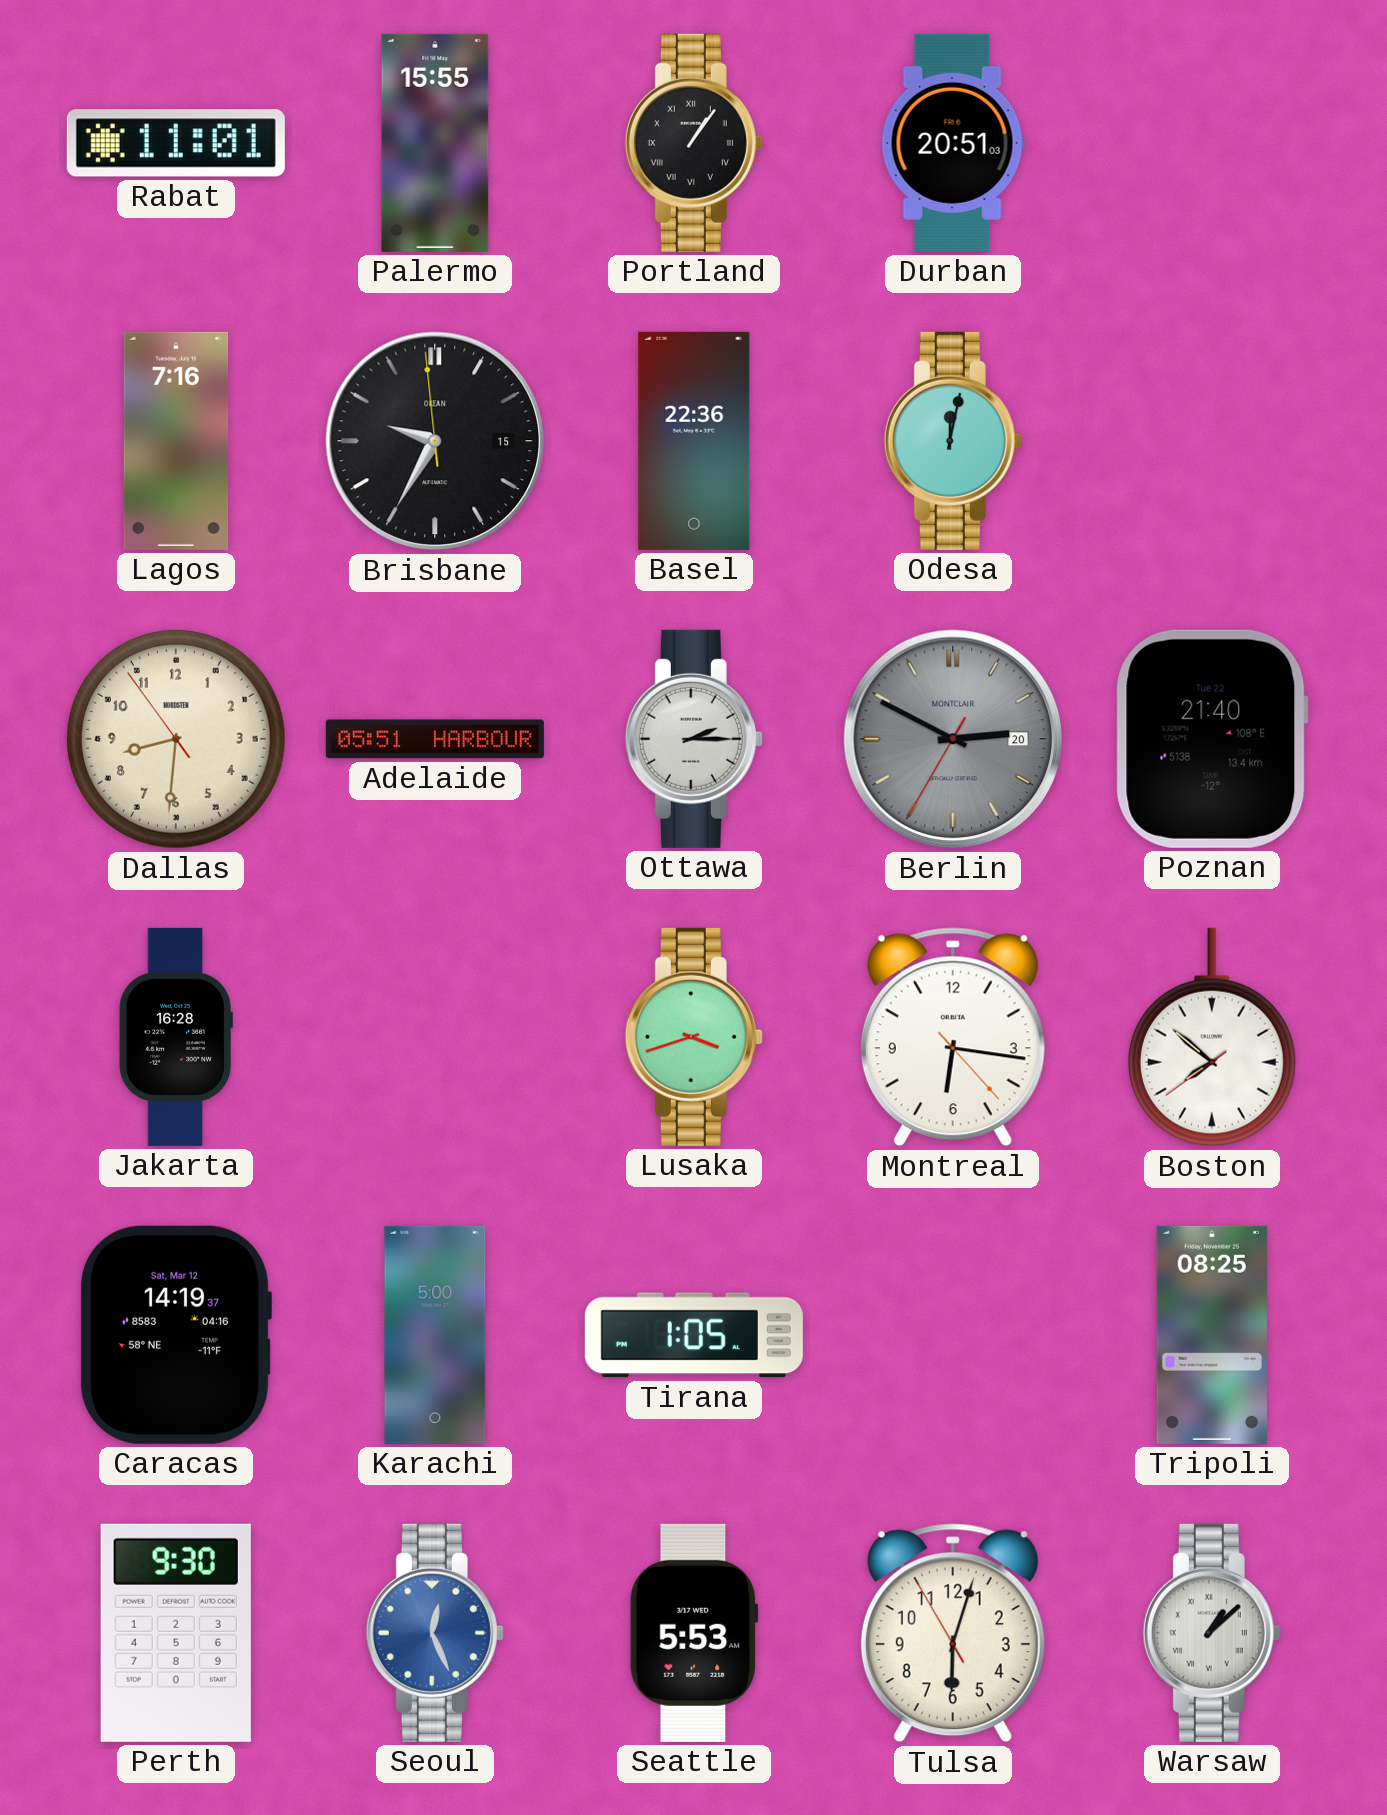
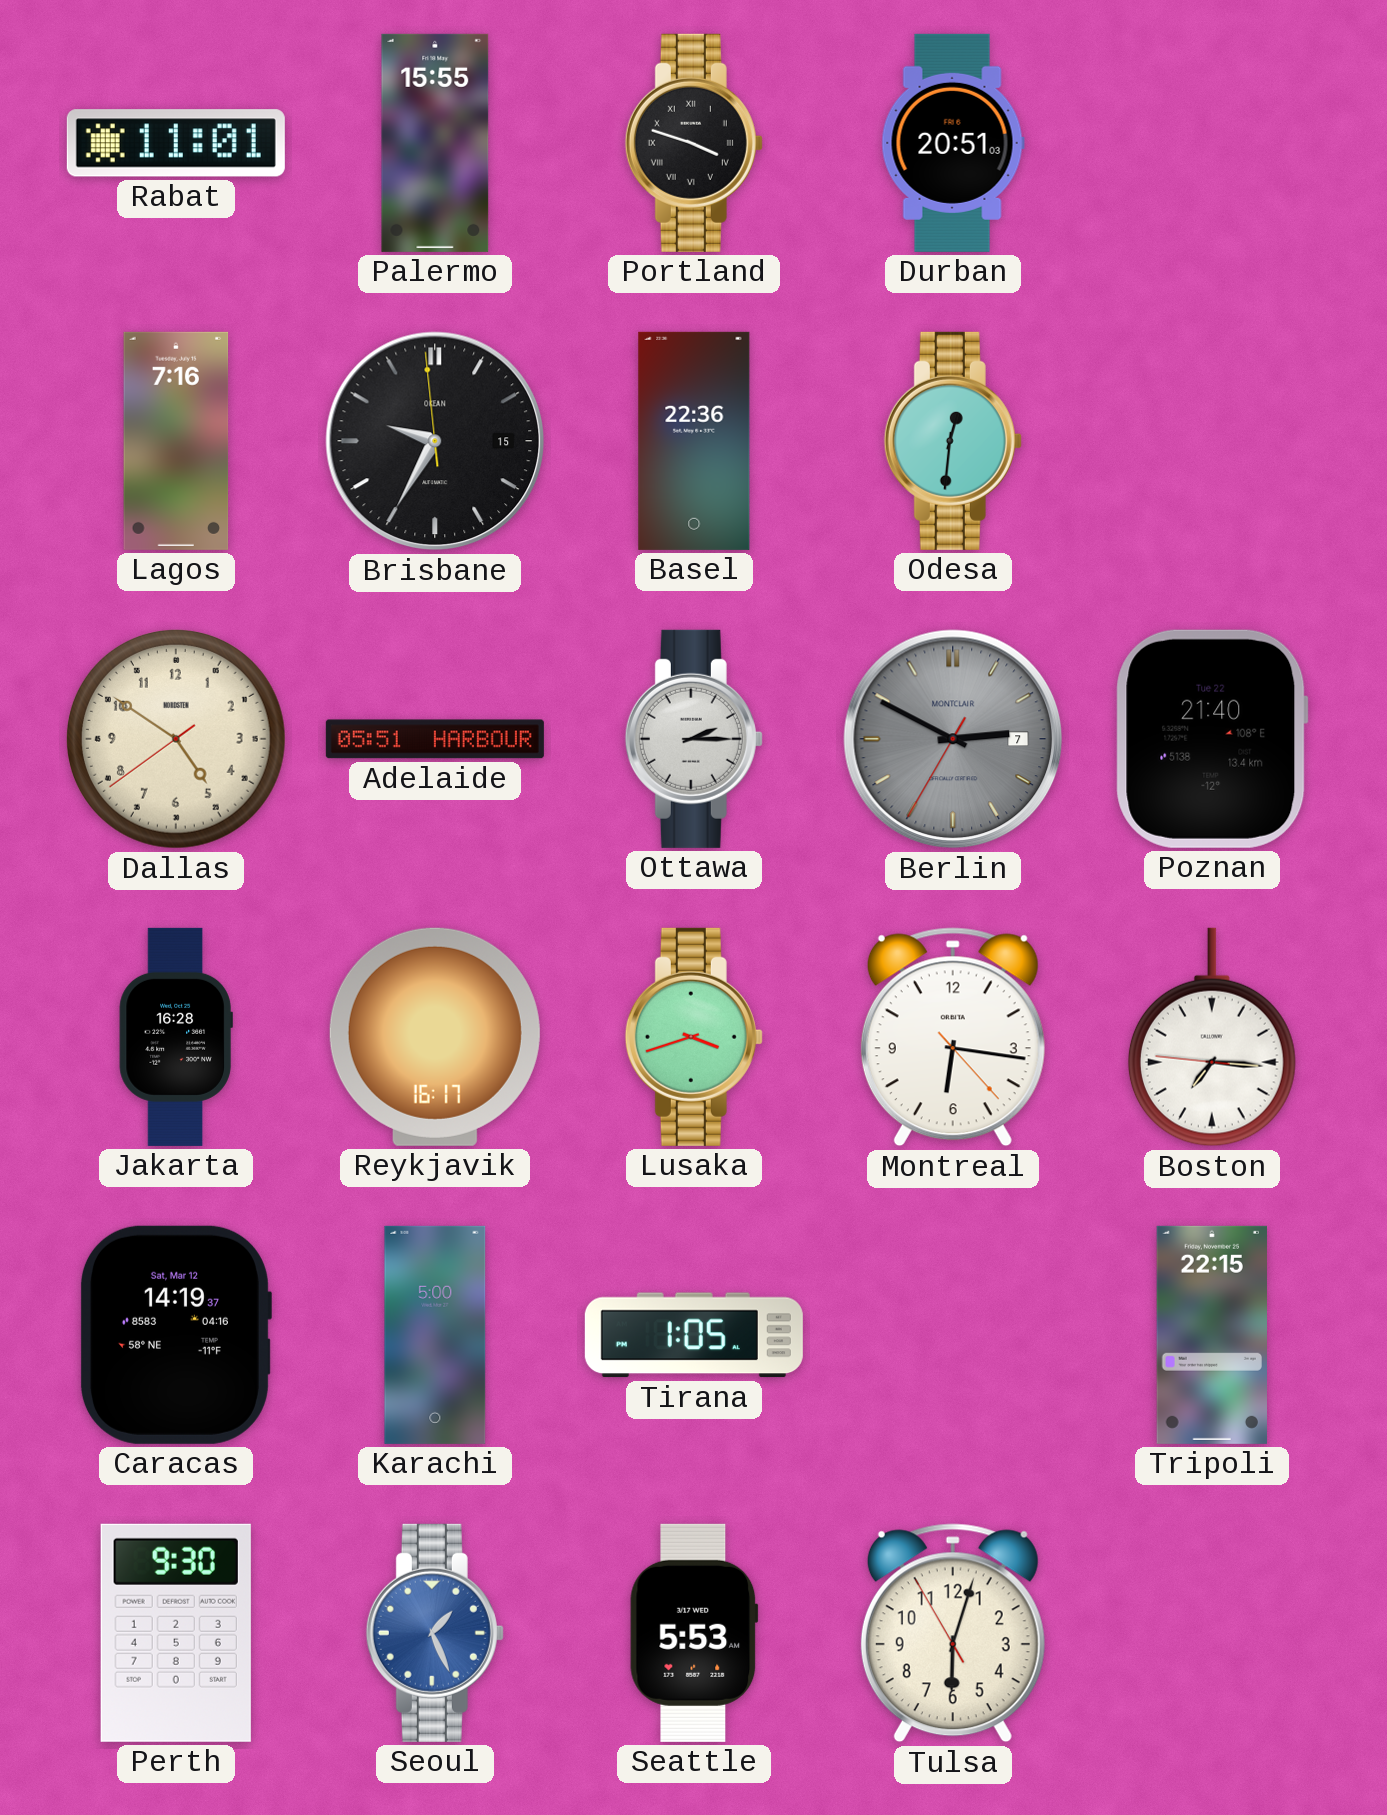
Portland: 1:06 -> 3:48 (694, 143)
Odesa: 12:02 -> 12:31 (953, 441)
Dallas: 8:30 -> 4:50 (176, 739)
Berlin date: 20 -> 7 (953, 739)
Reykjavik: none -> 16:17 (435, 1037)
Boston: 7:51 -> 7:15 (1212, 1037)
Tripoli: 08:25 -> 22:15 (1212, 1335)
Seoul: 12:26 -> 1:26 (435, 1633)
Warsaw: 1:08 -> none (1212, 1633)
